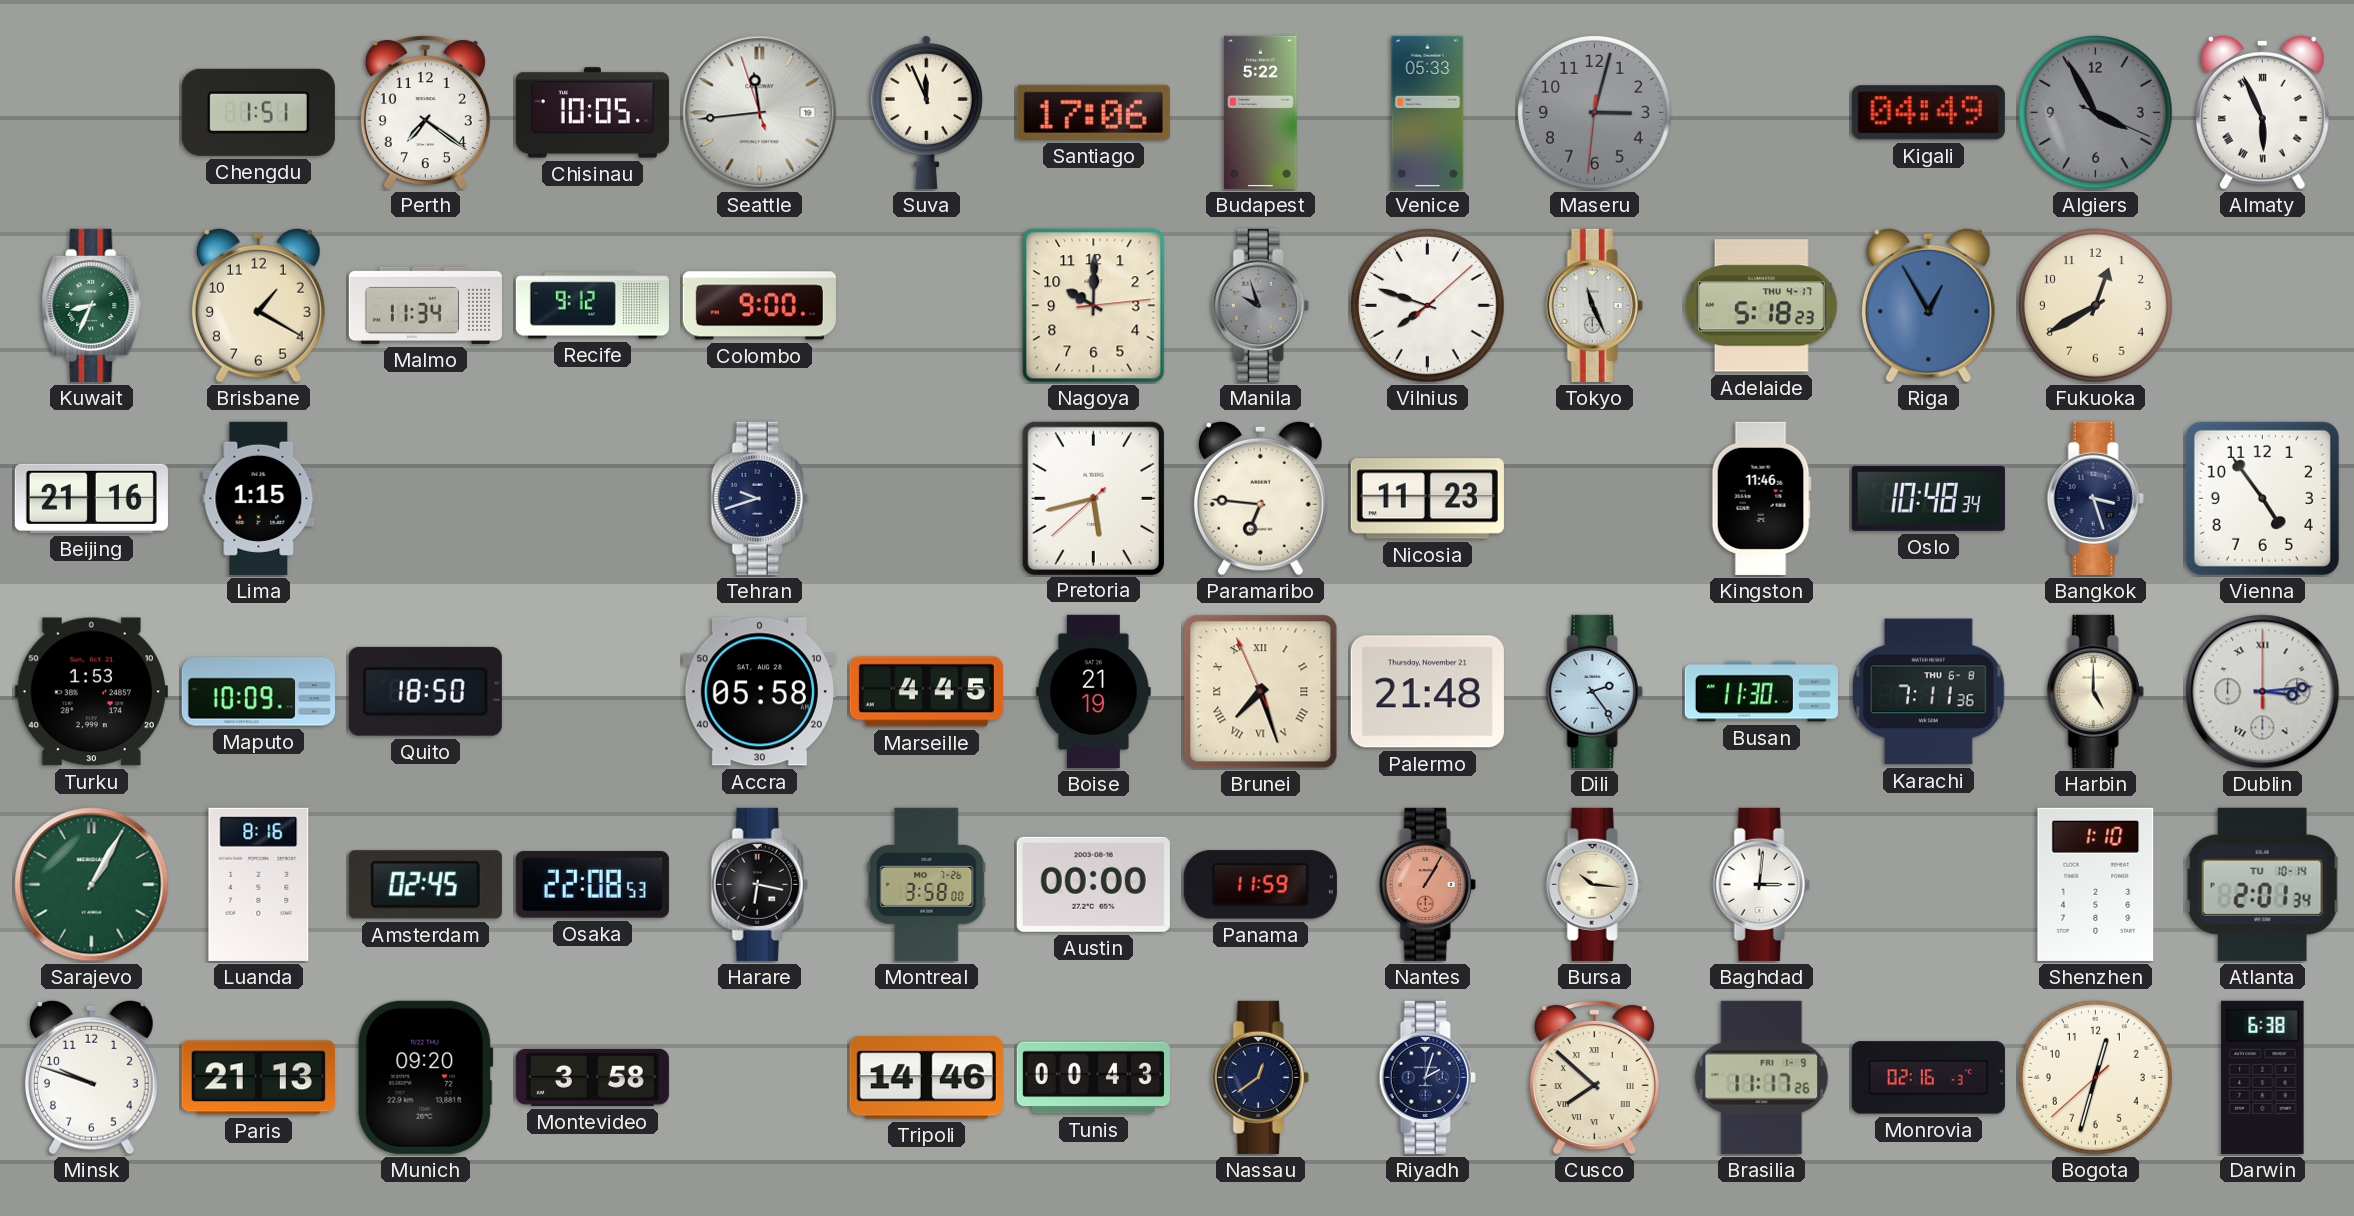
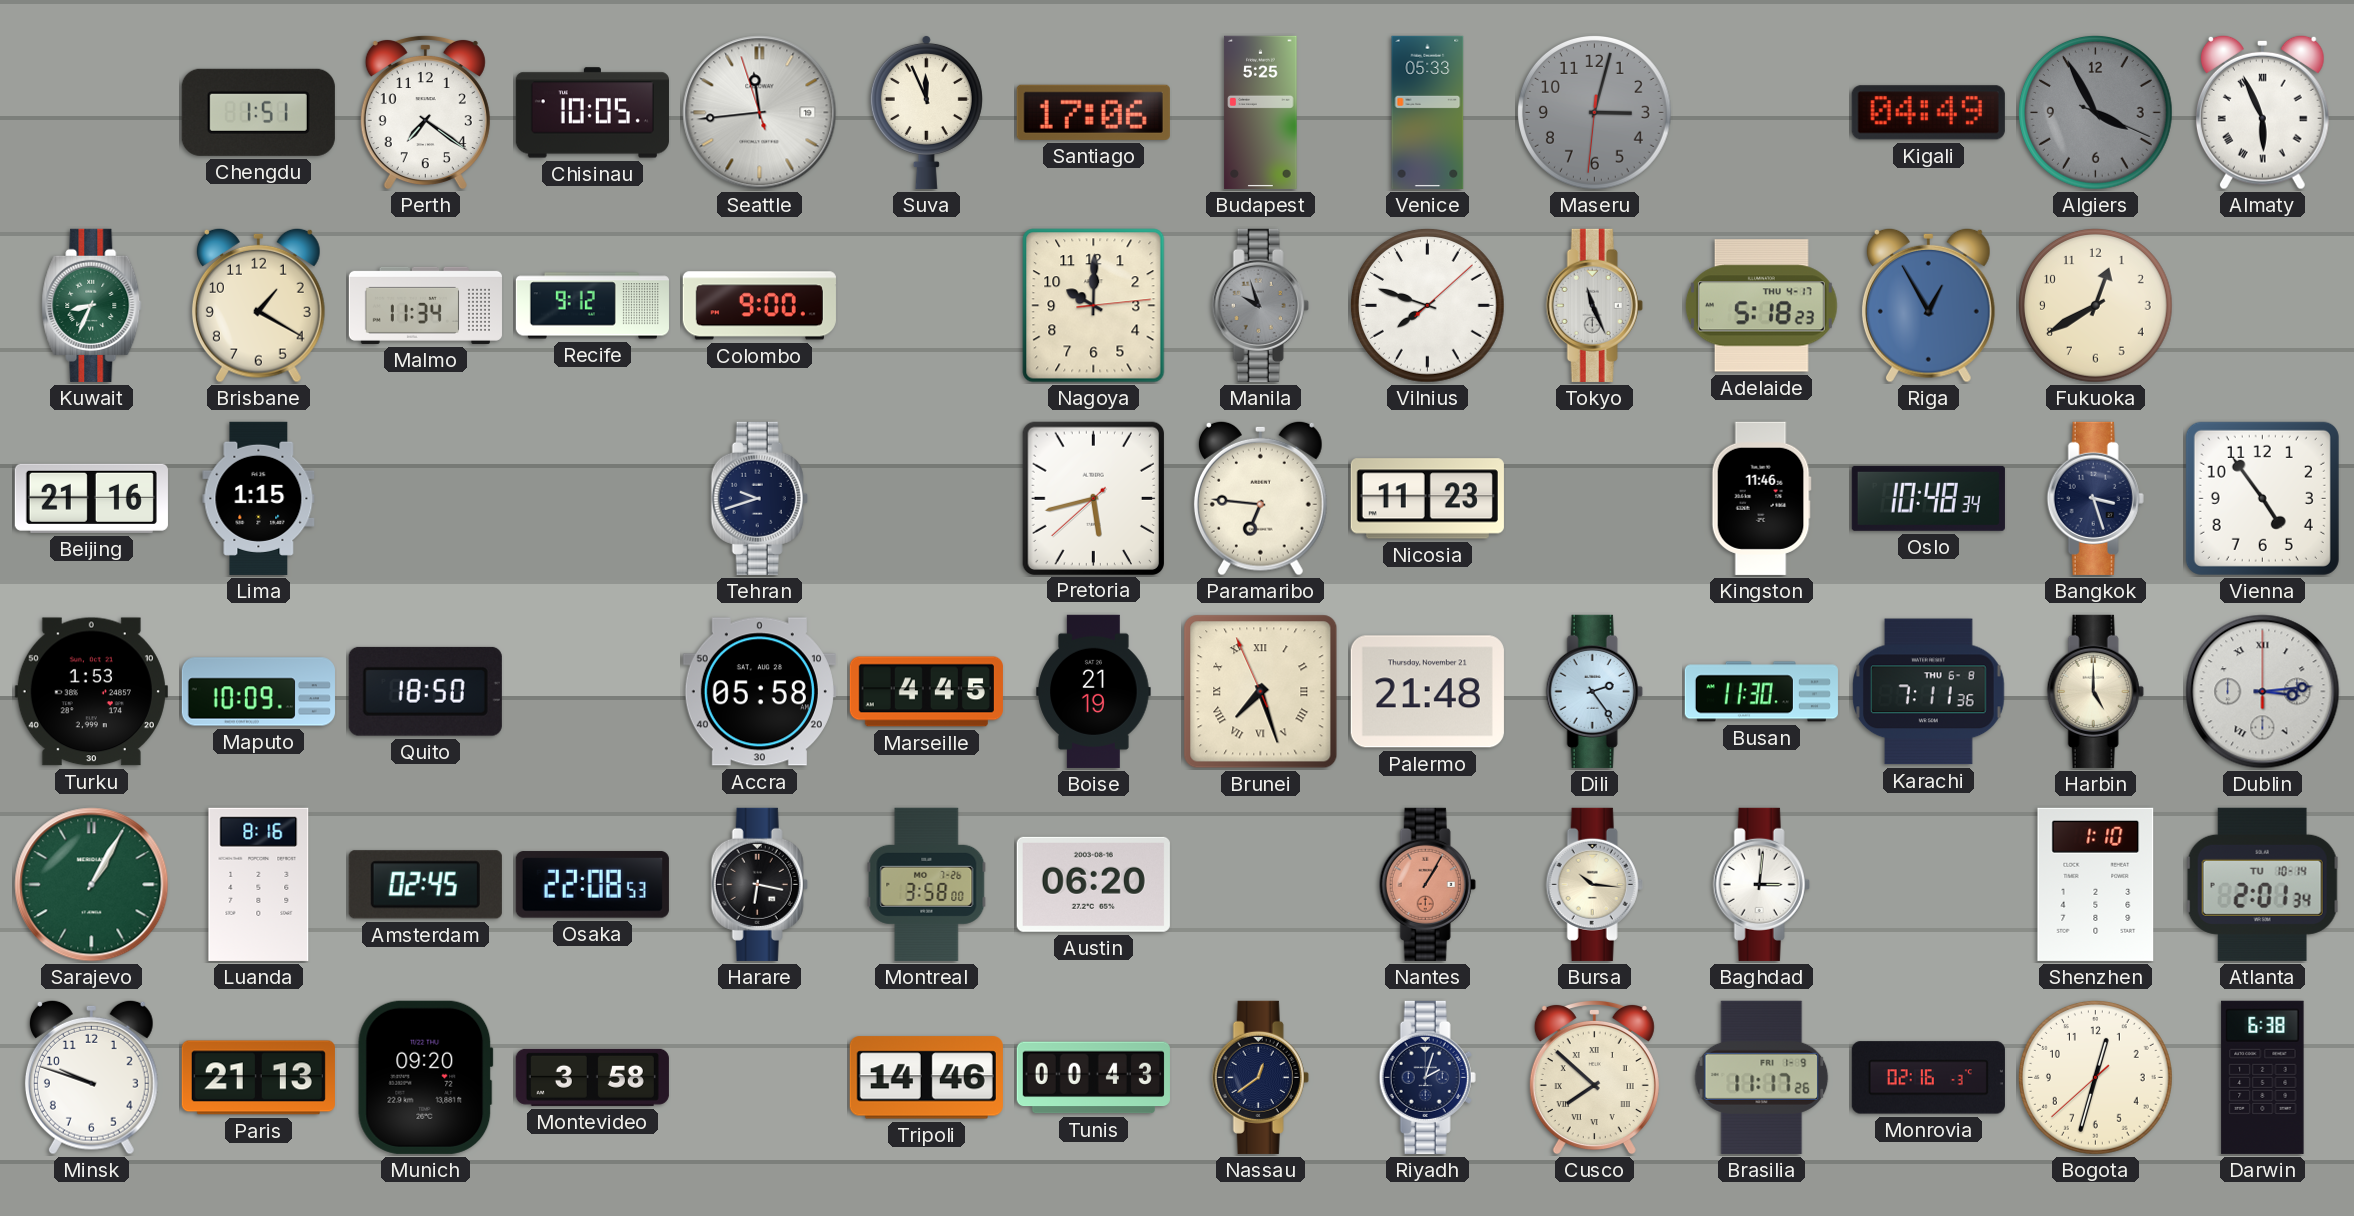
Budapest: 5:22 -> 5:25 (1261, 112)
Austin: 00:00 -> 06:20 (1093, 884)
Panama: 11:59 -> none (1260, 885)
